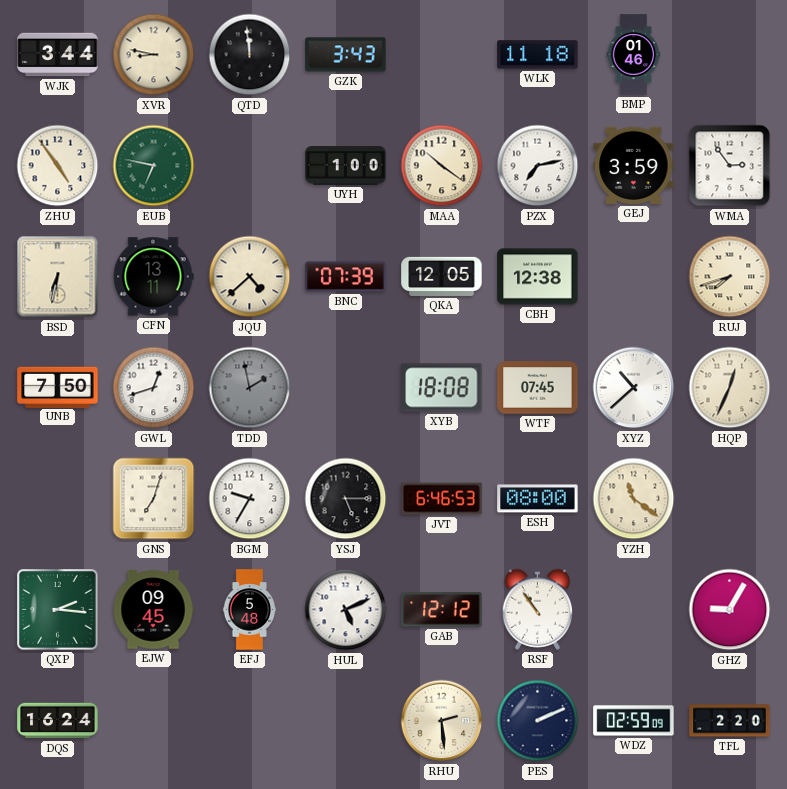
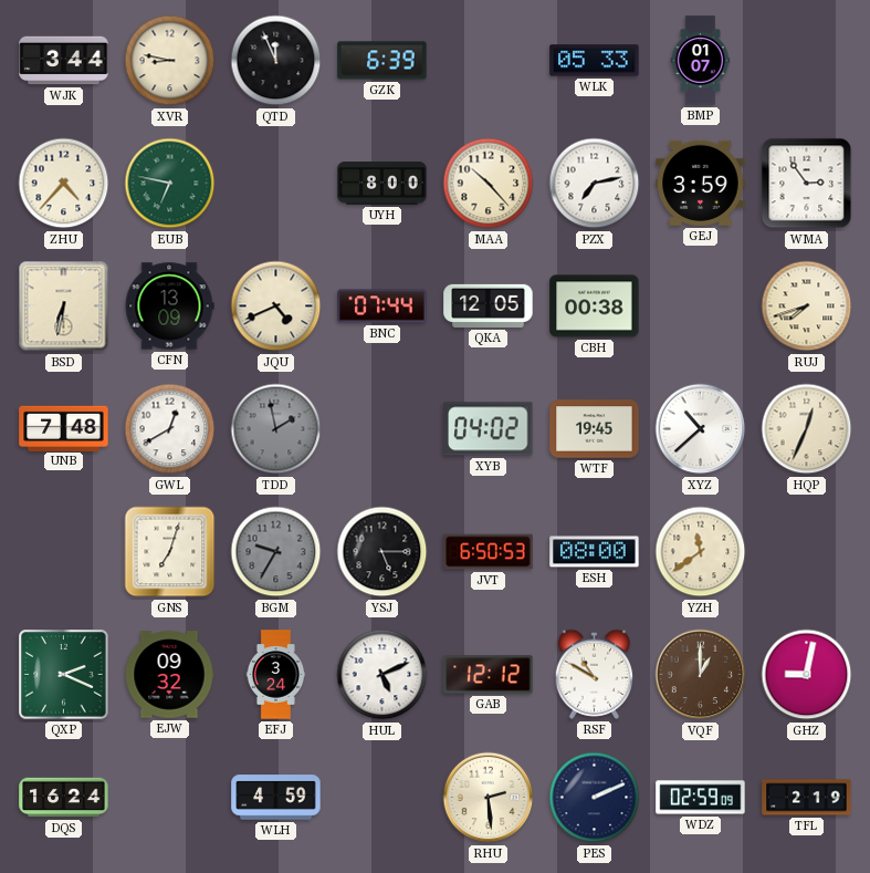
QTD: 11:59 -> 11:56 (276, 61)
GZK: 3:43 -> 6:39 (382, 61)
WLK: 11:18 -> 05:33 (595, 61)
BMP: 01:46 -> 01:07 (701, 61)
ZHU: 4:54 -> 4:37 (64, 184)
UYH: 1:00 -> 8:00 (382, 184)
MAA: 10:21 -> 10:23 (489, 184)
CFN: 13:11 -> 13:09 (169, 306)
JQU: 4:38 -> 4:41 (276, 306)
BNC: 07:39 -> 07:44 (382, 306)
CBH: 12:38 -> 00:38 (595, 306)
UNB: 7:50 -> 7:48 (64, 428)
GWL: 12:42 -> 12:40 (170, 429)
XYB: 18:08 -> 04:02 (489, 429)
WTF: 07:45 -> 19:45 (595, 429)
BGM dial: white -> grey (276, 552)
JVT: 6:46 -> 6:50 (489, 552)
YZH: 11:21 -> 11:39 (701, 552)
QXP: 2:16 -> 2:19 (64, 675)
EJW: 09:45 -> 09:32 (169, 675)
EFJ: 5:48 -> 3:24 (276, 675)
RSF: 10:54 -> 10:50 (595, 674)
VQF: none -> 1:00 (701, 675)
GHZ: 9:05 -> 9:02 (807, 675)
WLH: none -> 4:59 (276, 798)
TFL: 2:20 -> 2:19 (807, 798)
